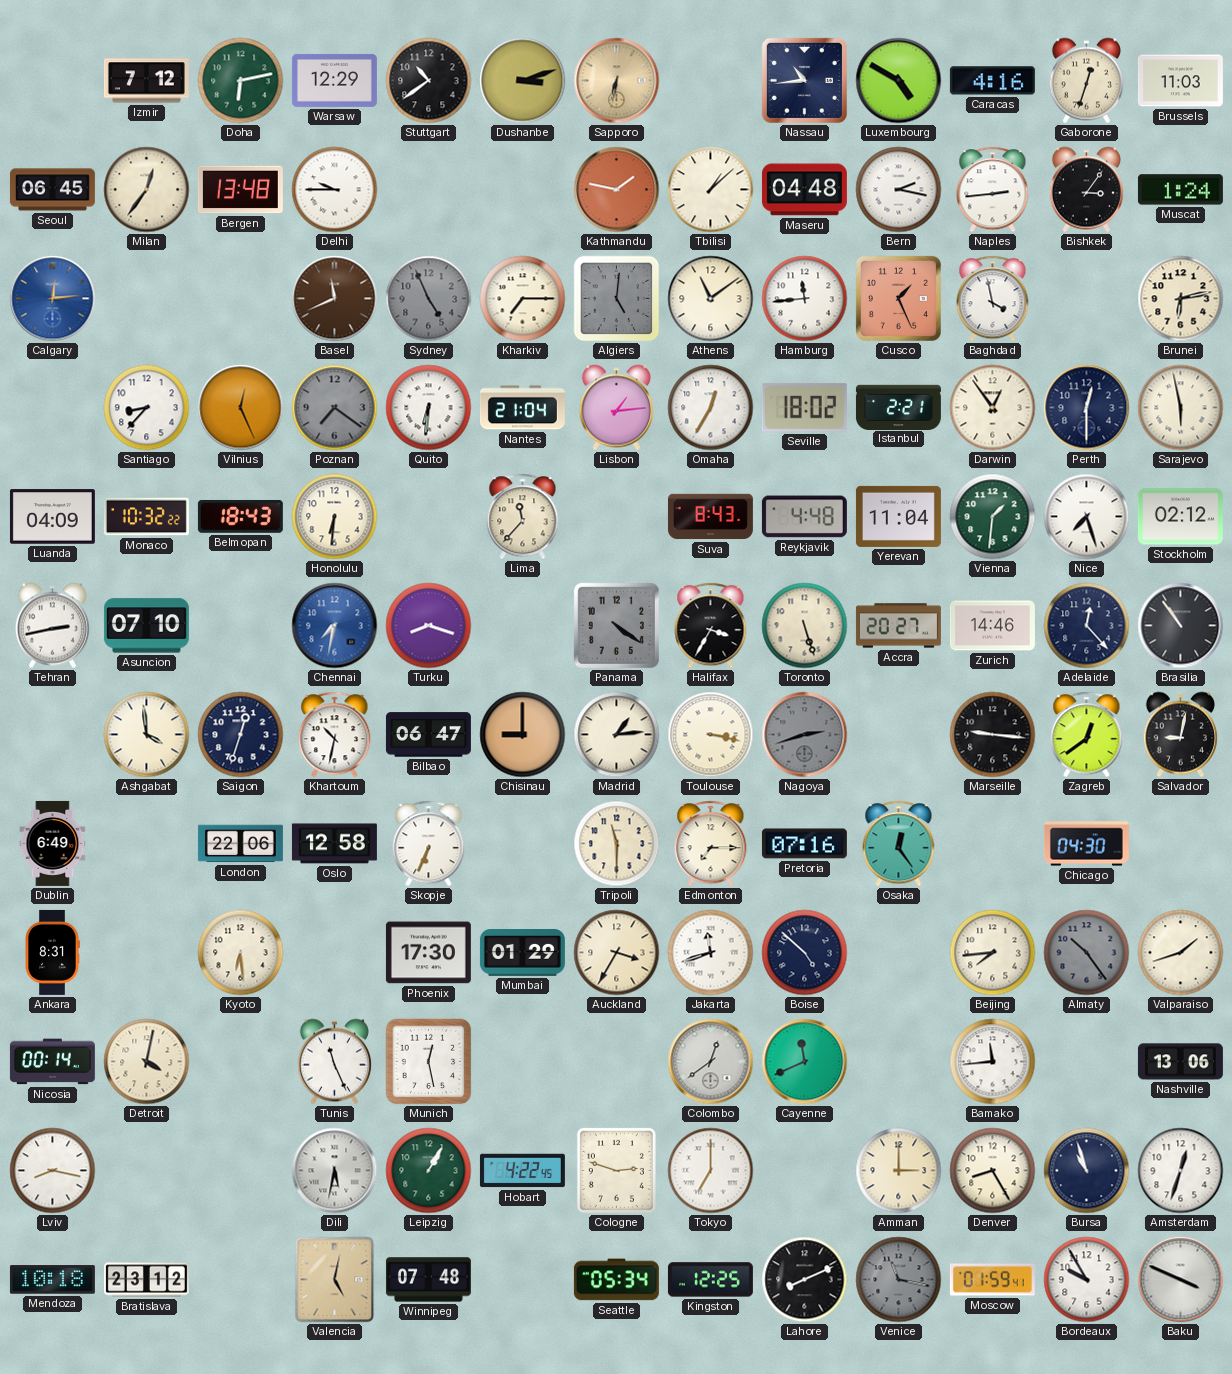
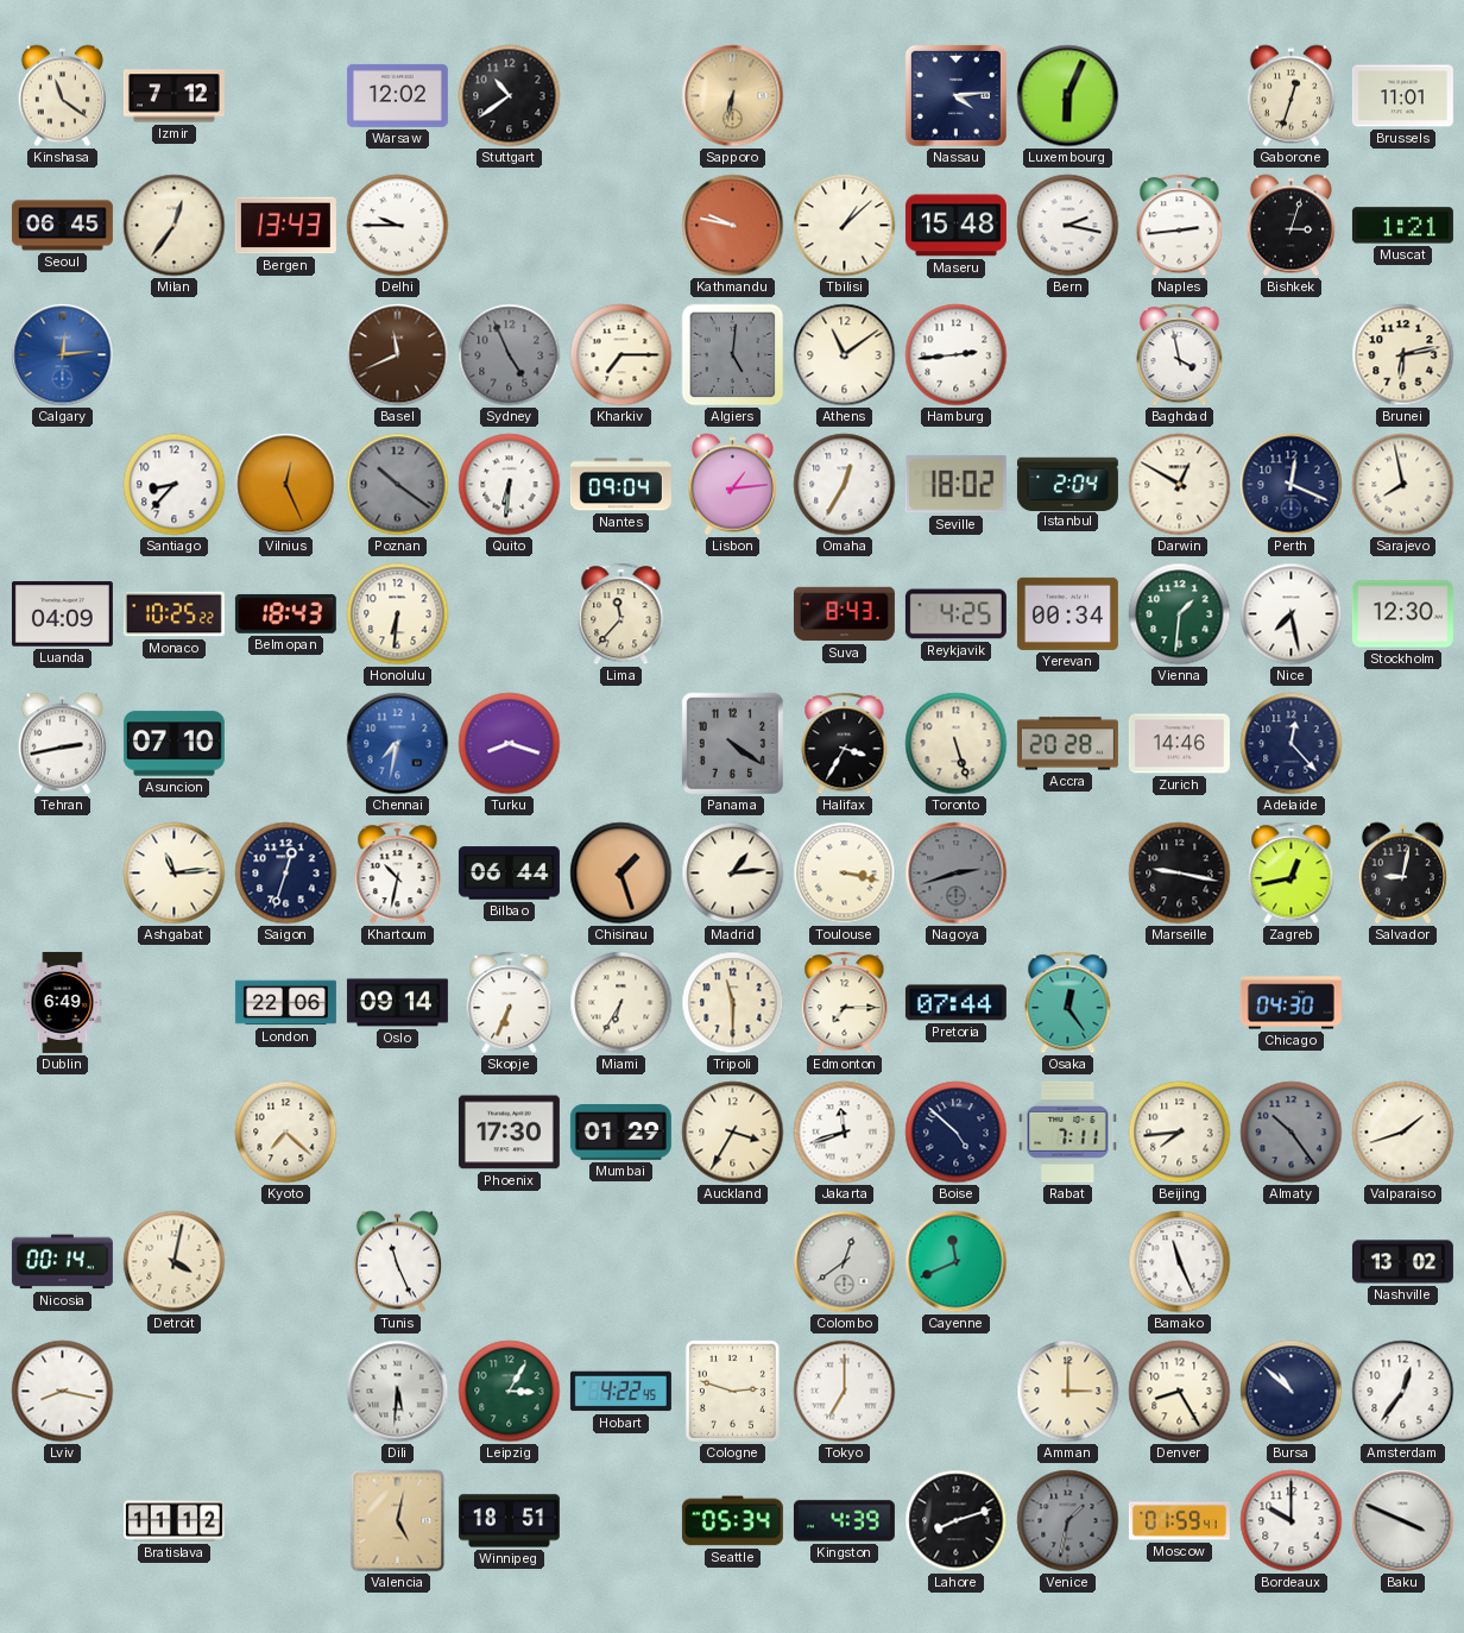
Kinshasa: none -> 11:21 (62, 96)
Doha: 6:13 -> none (241, 81)
Warsaw: 12:29 -> 12:02 (397, 95)
Dushanbe: 3:12 -> none (523, 81)
Nassau: 10:44 -> 4:14 (955, 95)
Luxembourg: 4:50 -> 6:04 (1068, 96)
Caracas: 4:16 -> none (992, 81)
Brussels: 11:03 -> 11:01 (1402, 96)
Bergen: 13:48 -> 13:43 (285, 226)
Kathmandu: 1:47 -> 9:47 (733, 226)
Maseru: 04:48 -> 15:48 (955, 226)
Bishkek: 3:06 -> 3:03 (1291, 226)
Muscat: 1:24 -> 1:21 (1402, 226)
Hamburg: 11:44 -> 2:44 (957, 355)
Cusco: 1:26 -> none (898, 298)
Poznan: 7:21 -> 10:21 (398, 485)
Nantes: 21:04 -> 09:04 (620, 485)
Istanbul: 2:21 -> 2:04 (1067, 484)
Darwin: 12:54 -> 12:50 (1180, 485)
Perth: 12:30 -> 12:19 (1292, 485)
Sarajevo: 5:58 -> 7:58 (1403, 485)
Monaco: 10:32 -> 10:25 (173, 614)
Reykjavik: 4:48 -> 4:25 (955, 614)
Yerevan: 11:04 -> 00:34 (1067, 613)
Nice: 7:27 -> 7:28 (1292, 614)
Stockholm: 02:12 -> 12:30 (1402, 614)
Accra: 20:27 -> 20:28 (1067, 744)
Brasilia: 10:54 -> none (1181, 626)
Ashgabat: 3:59 -> 11:14 (175, 874)
Bilbao: 06:47 -> 06:44 (509, 874)
Chisinau: 9:00 -> 1:27 (621, 874)
Marseille: 9:16 -> 9:17 (1180, 874)
Zagreb: 12:39 -> 12:43 (1292, 874)
Oslo: 12:58 -> 09:14 (397, 1003)
Miami: none -> 6:35 (621, 1003)
Pretoria: 07:16 -> 07:44 (955, 1003)
Ankara: 8:31 -> none (52, 952)
Kyoto: 6:29 -> 7:22 (286, 1133)
Rabat: none -> 7:11 (1068, 1131)
Munich: 12:28 -> none (429, 1062)
Bamako: 11:44 -> 11:26 (1180, 1262)
Nashville: 13:06 -> 13:02 (1402, 1262)
Dili: 5:32 -> 5:31 (398, 1392)
Leipzig: 1:05 -> 3:05 (510, 1392)
Bursa: 10:57 -> 10:52 (1292, 1392)
Amsterdam: 12:33 -> 12:36 (1403, 1392)
Mendoza: 10:18 -> none (52, 1280)
Bratislava: 23:12 -> 11:12 (173, 1521)
Winnipeg: 07:48 -> 18:51 (509, 1521)
Kingston: 12:25 -> 4:39 (844, 1521)
Lahore: 8:11 -> 8:12 (957, 1521)
Venice: 11:17 -> 1:32 (1068, 1521)
Bordeaux: 9:55 -> 10:00 (1292, 1521)
